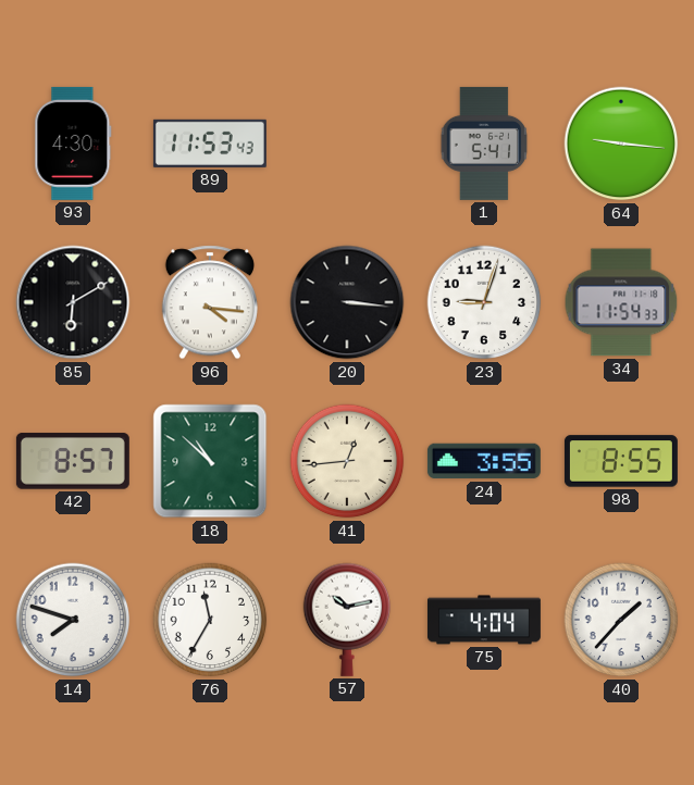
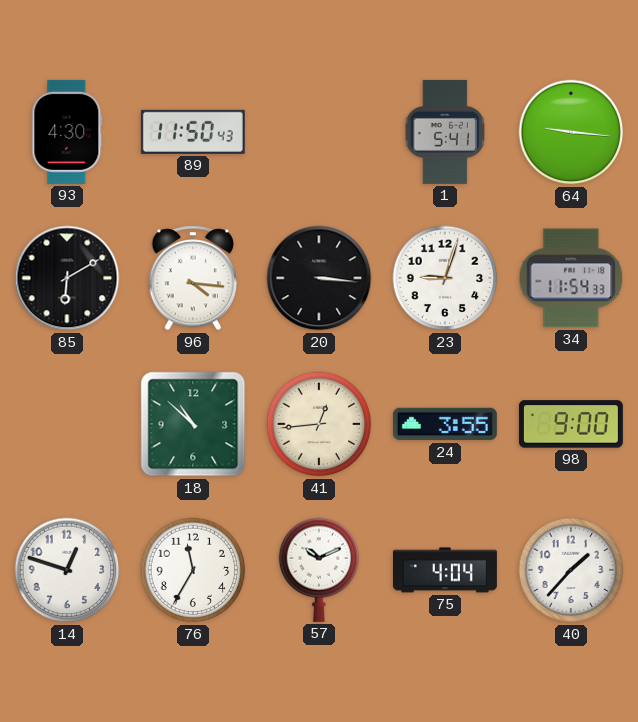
89: 11:53 -> 11:50 (193, 132)
42: 8:57 -> none (73, 461)
98: 8:55 -> 9:00 (571, 424)
14: 7:48 -> 12:48 (67, 570)
57: 10:13 -> 10:11 (319, 570)
